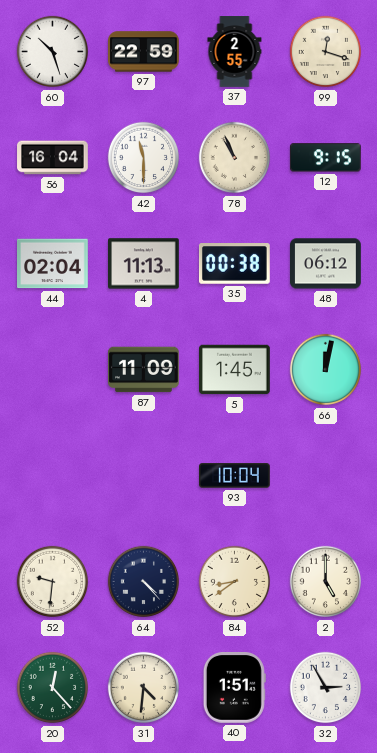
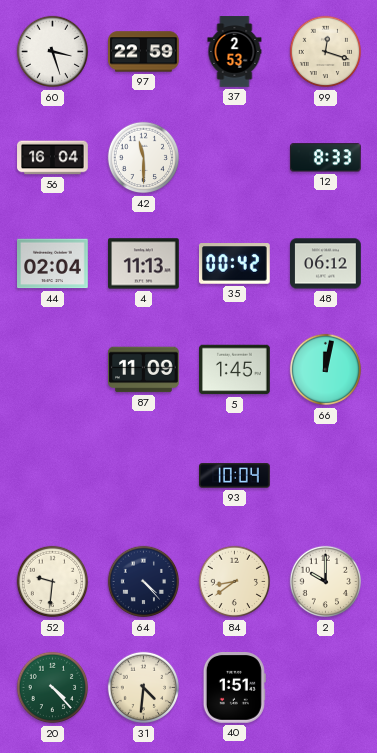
60: 10:27 -> 3:27 (53, 52)
37: 2:55 -> 2:53 (235, 52)
78: 10:56 -> none (235, 158)
12: 9:15 -> 8:33 (325, 158)
35: 00:38 -> 00:42 (234, 264)
2: 5:00 -> 10:00 (326, 582)
20: 12:23 -> 4:23 (53, 688)
32: 2:55 -> none (326, 688)
